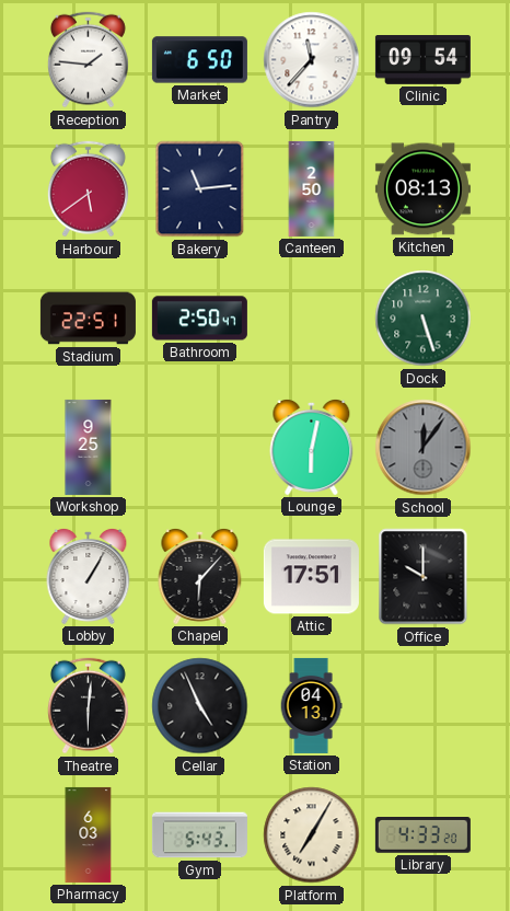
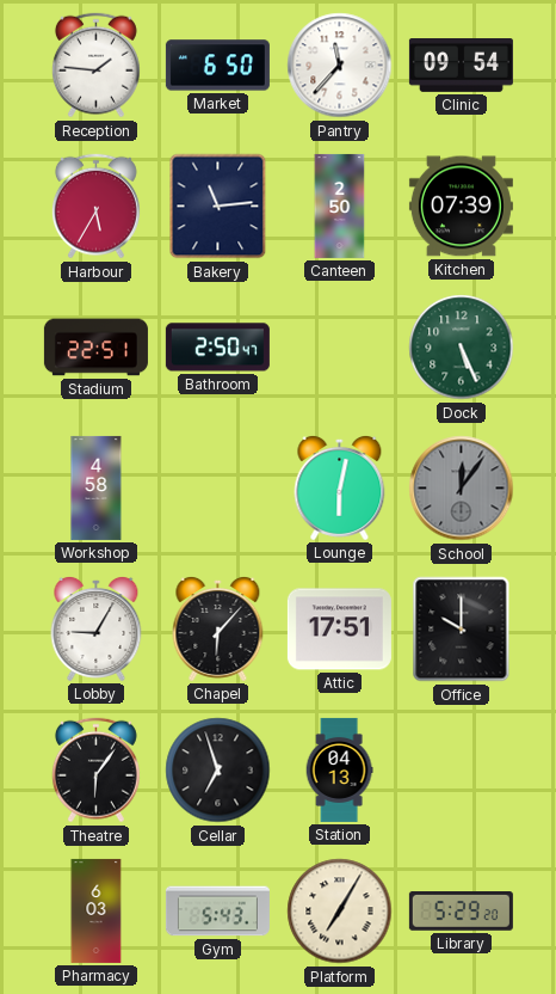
Harbour: 5:39 -> 5:35 (95, 207)
Kitchen: 08:13 -> 07:39 (461, 207)
Dock: 5:27 -> 5:26 (462, 348)
Workshop: 9:25 -> 4:58 (97, 487)
Lobby: 1:05 -> 9:05 (97, 628)
Theatre: 6:01 -> 6:06 (95, 771)
Cellar: 4:56 -> 6:57 (218, 771)
Library: 4:33 -> 5:29 (461, 912)
